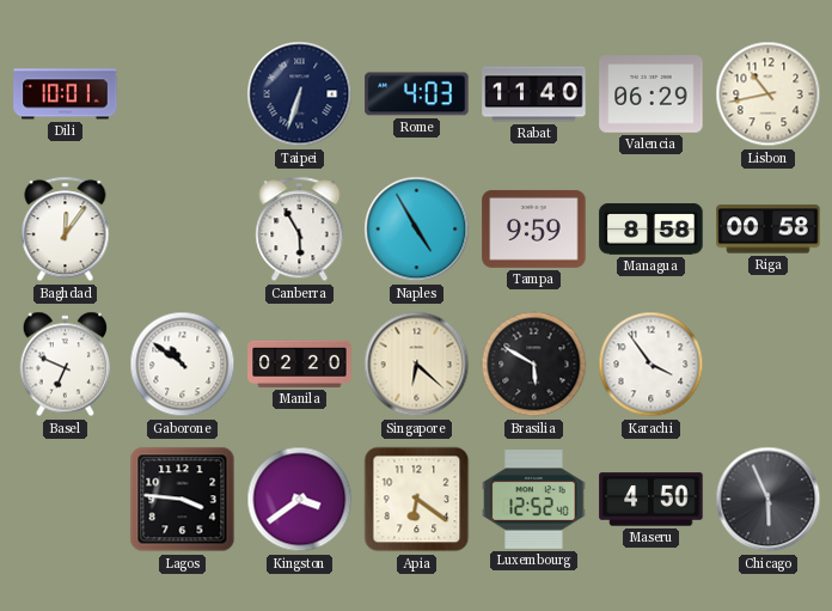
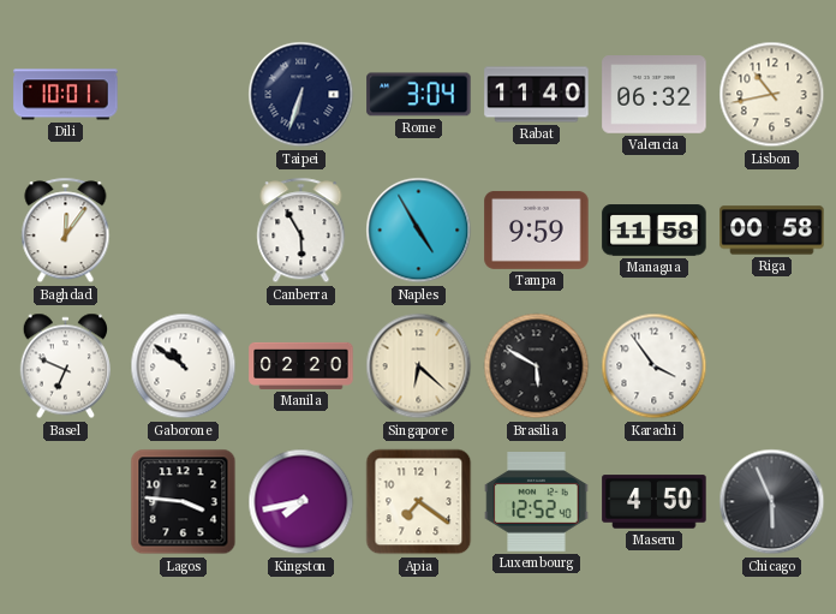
Rome: 4:03 -> 3:04 (419, 95)
Valencia: 06:29 -> 06:32 (655, 95)
Managua: 8:58 -> 11:58 (655, 231)
Kingston: 3:39 -> 7:43 (301, 502)
Apia: 6:21 -> 7:21 (419, 502)
